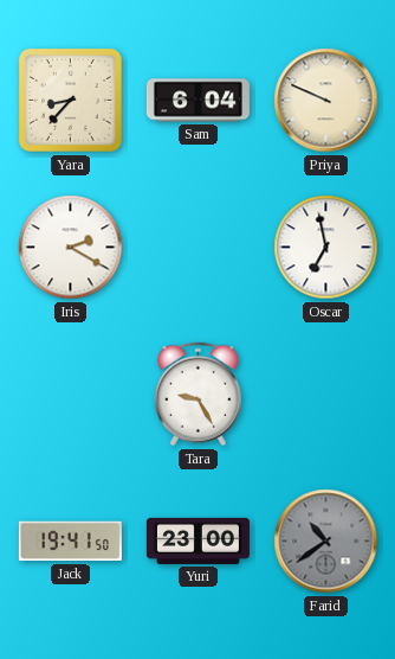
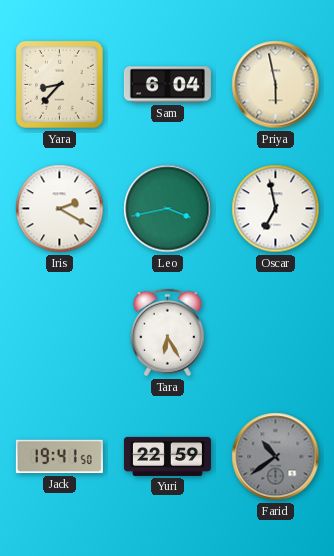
Priya: 9:49 -> 5:58 (276, 85)
Leo: none -> 3:43 (168, 209)
Tara: 9:25 -> 6:25 (167, 333)
Yuri: 23:00 -> 22:59 (167, 456)
